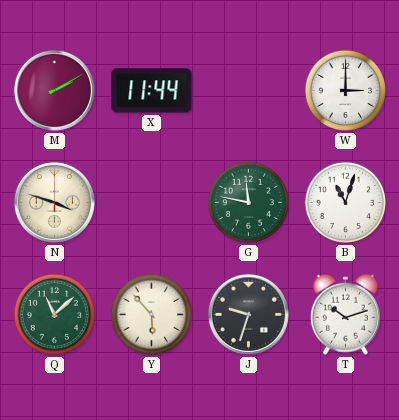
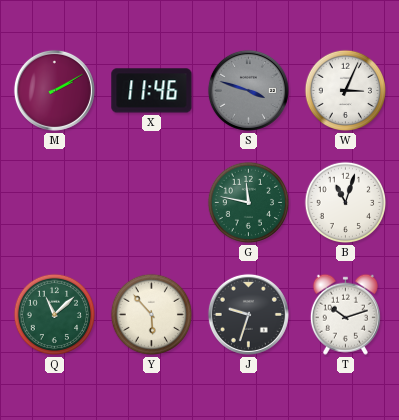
X: 11:44 -> 11:46 (152, 91)
S: none -> 3:48 (248, 90)
W: 3:00 -> 3:04 (346, 91)
N: 3:48 -> none (54, 202)
